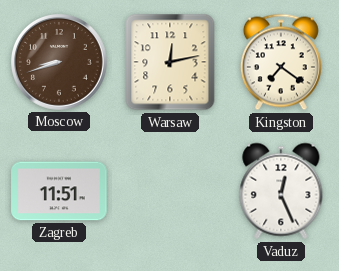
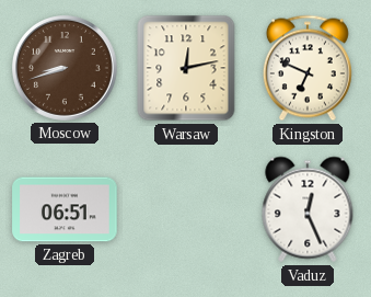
Kingston: 7:21 -> 6:49 (308, 68)
Zagreb: 11:51 -> 06:51 (65, 209)
